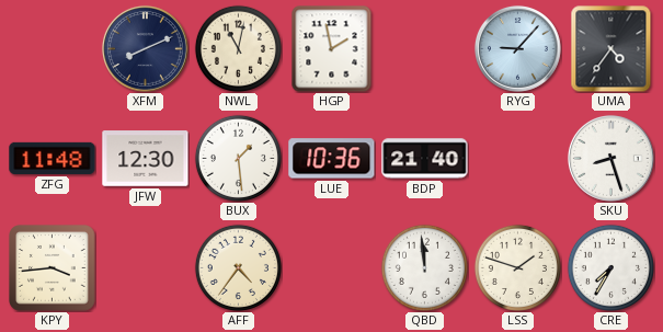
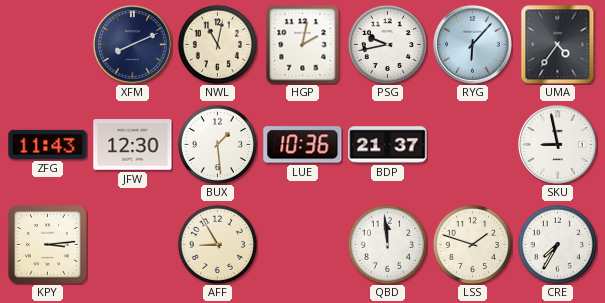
HGP: 1:58 -> 2:02 (303, 45)
PSG: none -> 9:43 (387, 44)
RYG: 9:07 -> 6:07 (472, 44)
ZFG: 11:48 -> 11:43 (48, 144)
BDP: 21:40 -> 21:37 (388, 145)
SKU: 8:27 -> 8:58 (557, 144)
KPY: 3:44 -> 3:14 (48, 245)
AFF: 4:36 -> 8:55 (217, 244)
